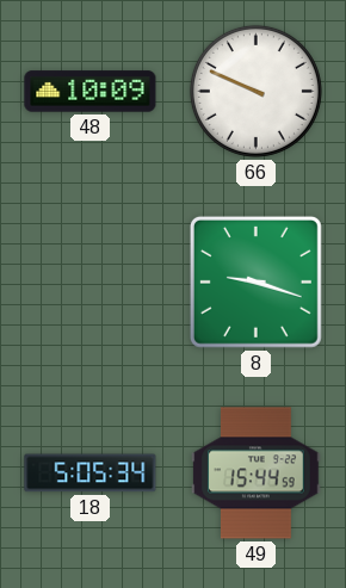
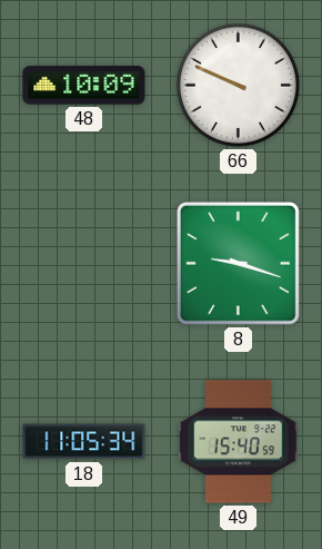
18: 5:05 -> 11:05 (84, 442)
49: 15:44 -> 15:40 (239, 442)
